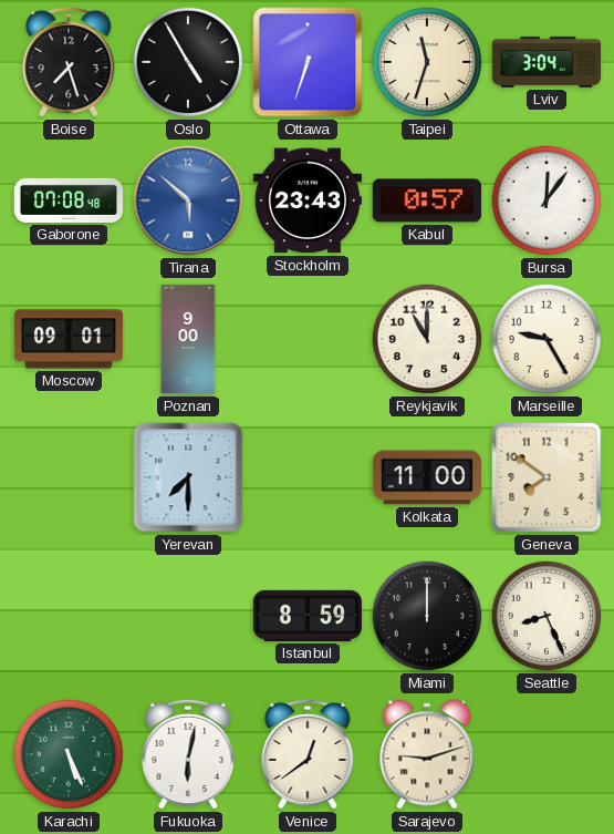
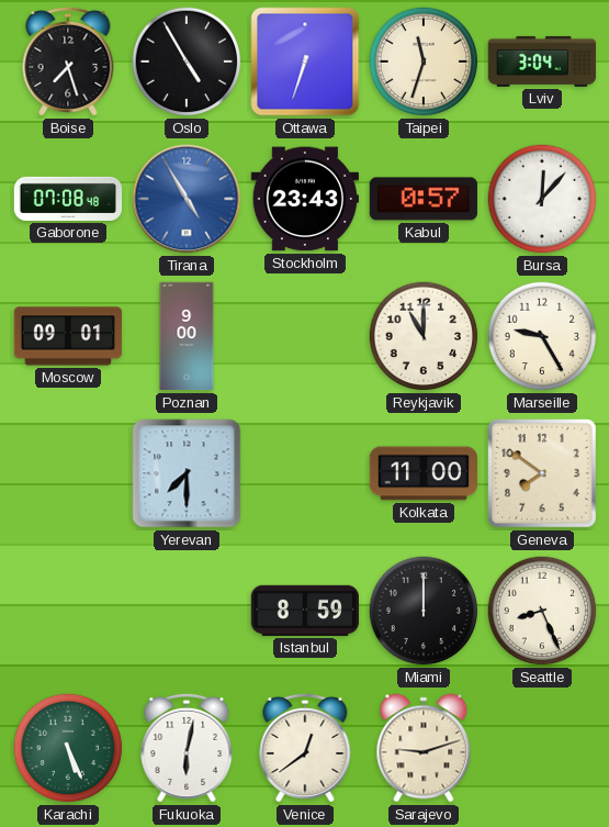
Tirana: 5:52 -> 4:55 (187, 199)
Bursa: 12:06 -> 12:07 (542, 199)
